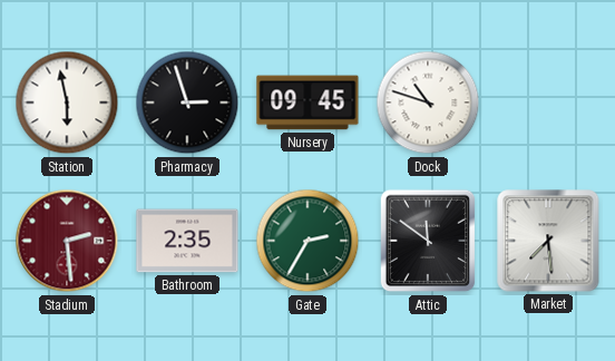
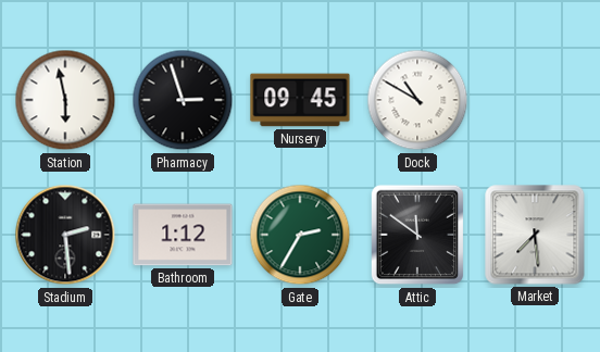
Dock: 10:48 -> 10:50 (417, 100)
Stadium dial: burgundy -> black (65, 235)
Bathroom: 2:35 -> 1:12 (183, 235)
